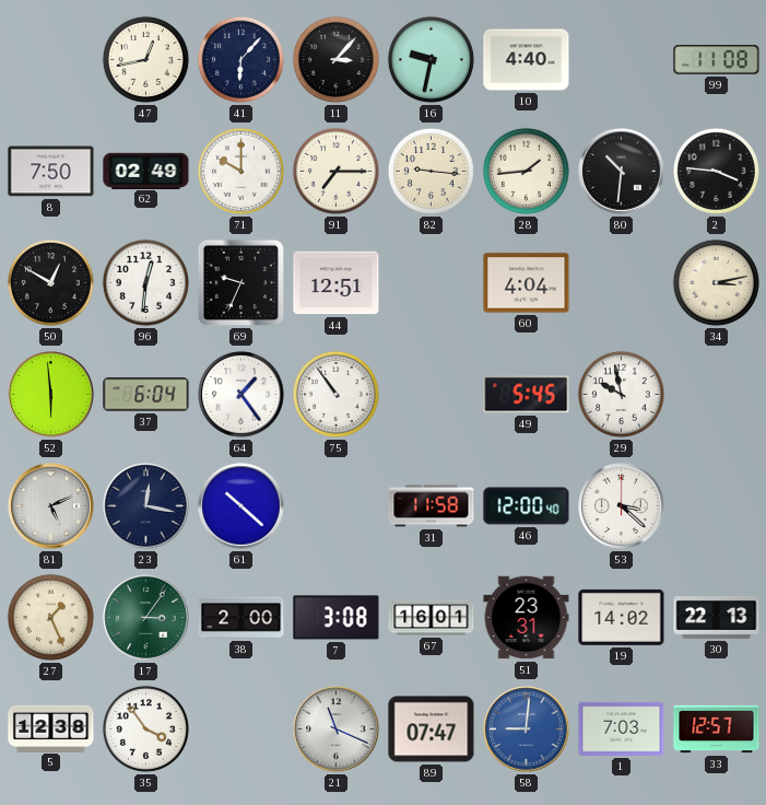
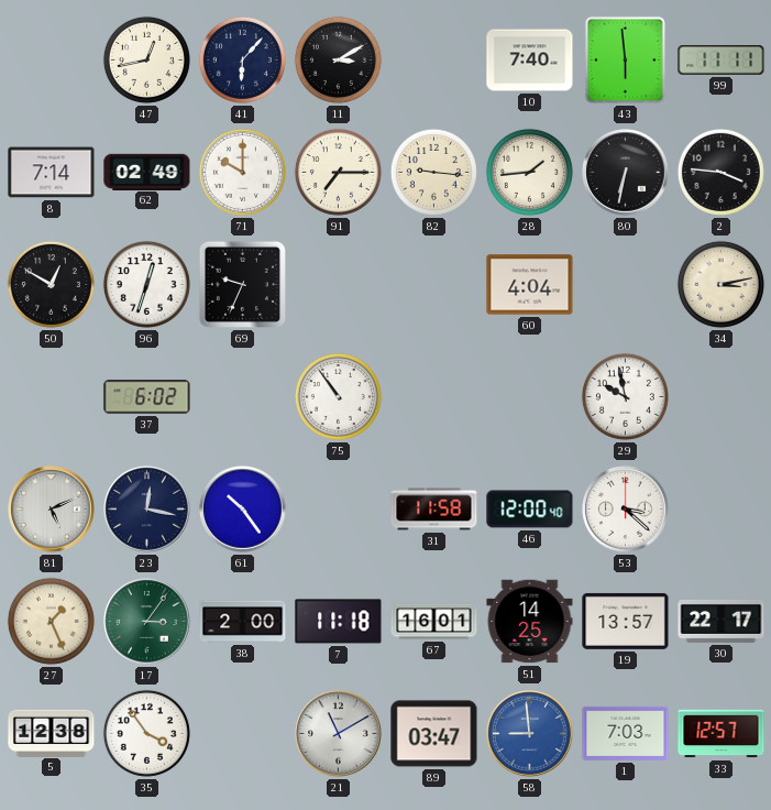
11: 3:07 -> 3:10 (338, 59)
16: 9:32 -> none (431, 59)
10: 4:40 -> 7:40 (530, 61)
43: none -> 5:59 (625, 59)
99: 11:08 -> 11:11 (722, 61)
8: 7:50 -> 7:14 (52, 173)
80: 10:31 -> 6:32 (626, 173)
96: 12:31 -> 12:33 (146, 284)
44: 12:51 -> none (337, 283)
52: 5:59 -> none (51, 395)
37: 6:04 -> 6:02 (147, 397)
64: 1:24 -> none (241, 395)
49: 5:45 -> none (527, 395)
61: 10:22 -> 10:24 (243, 510)
7: 3:08 -> 11:18 (339, 622)
51: 23:31 -> 14:25 (530, 622)
19: 14:02 -> 13:57 (626, 621)
30: 22:13 -> 22:17 (722, 621)
21: 11:19 -> 11:10 (339, 734)
89: 07:47 -> 03:47 (434, 734)
58: 9:01 -> 8:59 (530, 734)
